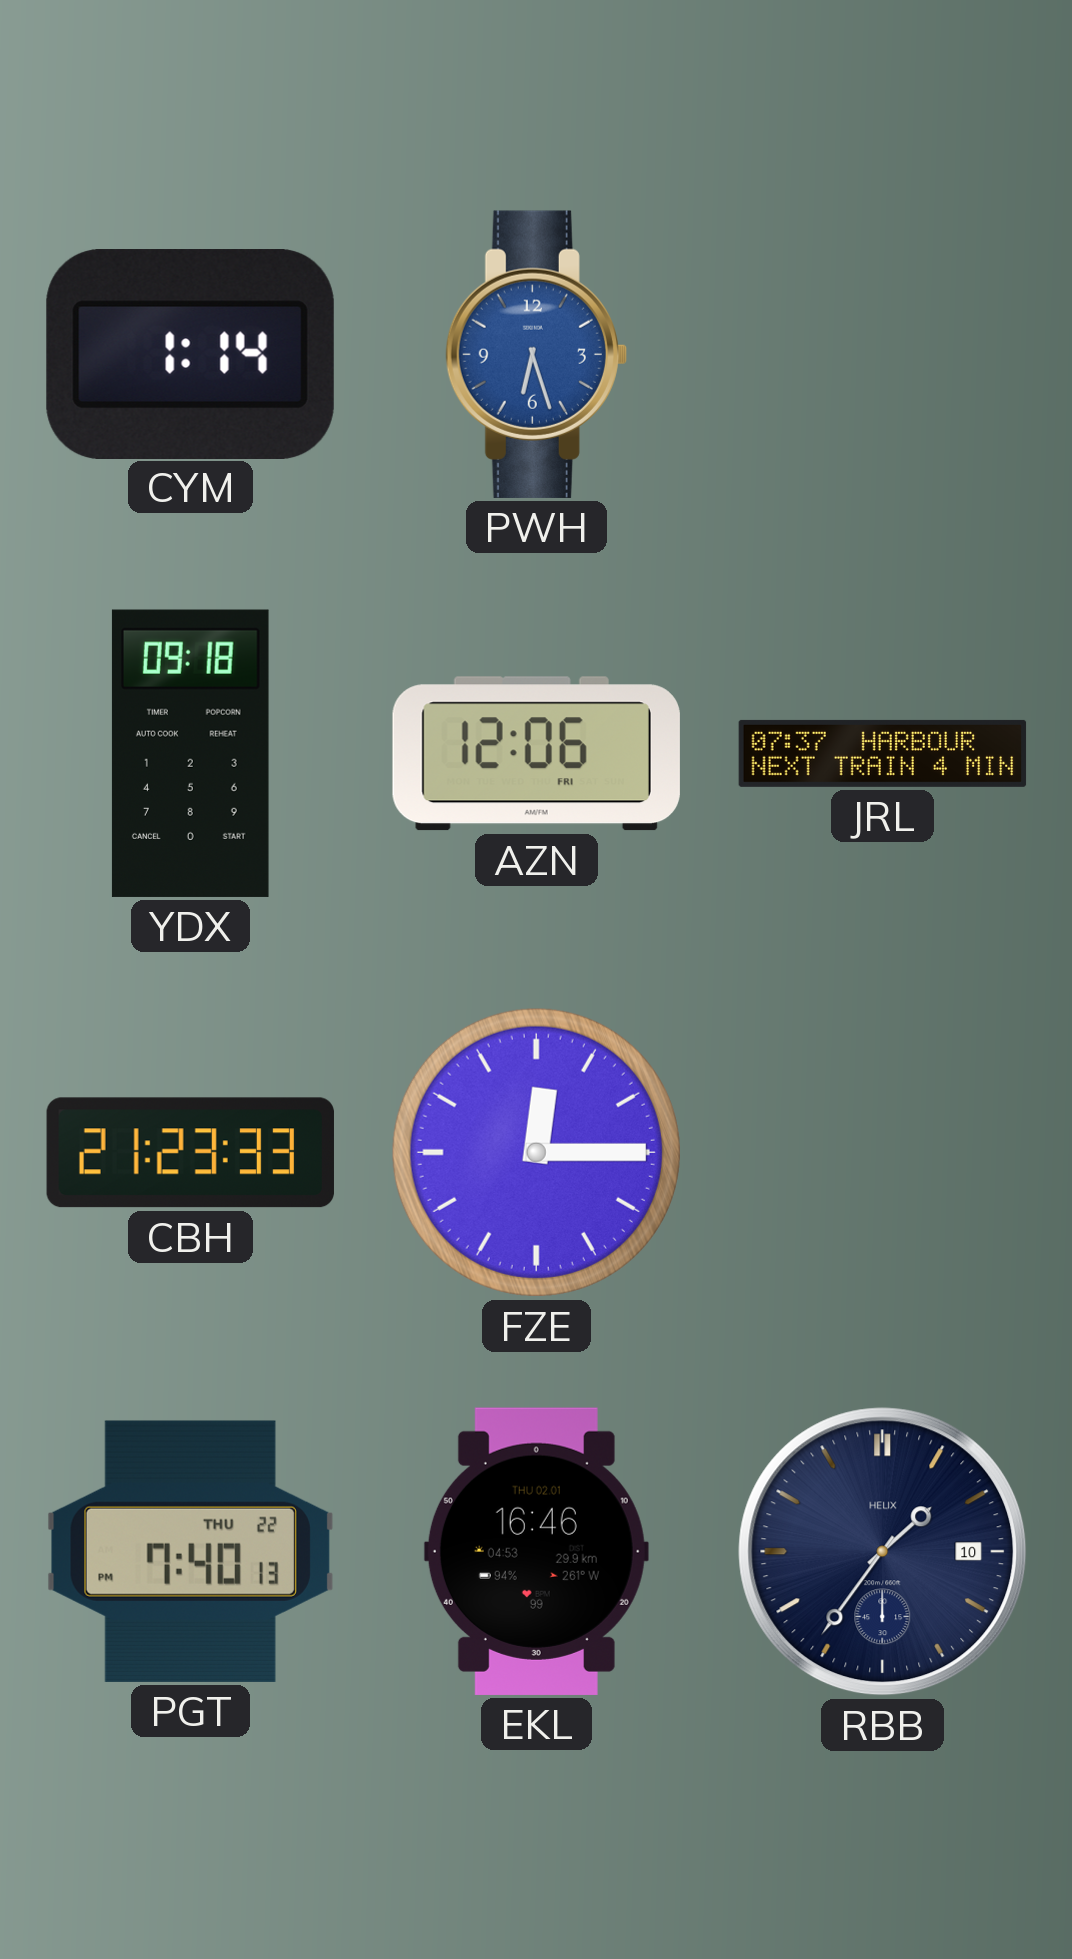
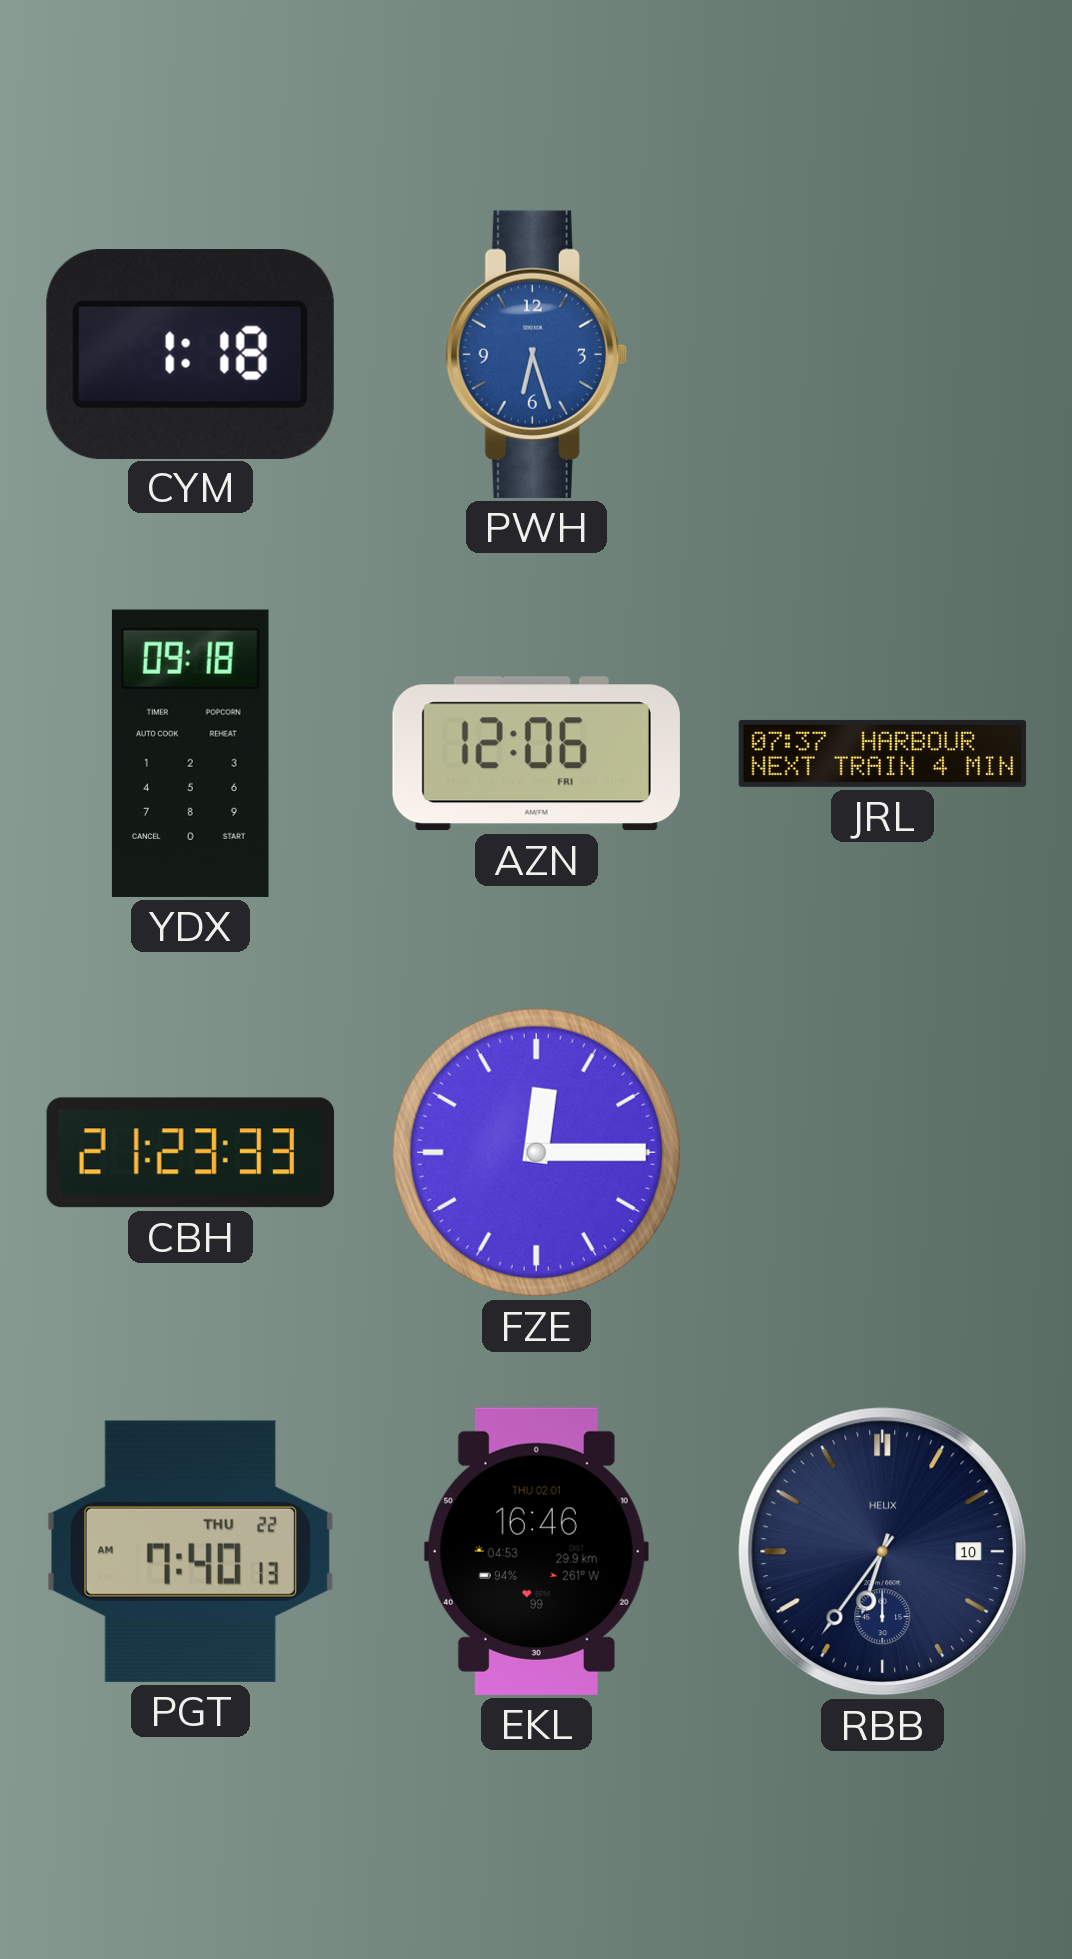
CYM: 1:14 -> 1:18 (190, 354)
PGT: 7:40:13 PM -> 7:40:13 AM (190, 1551)
RBB: 1:36 -> 6:36 (883, 1552)
